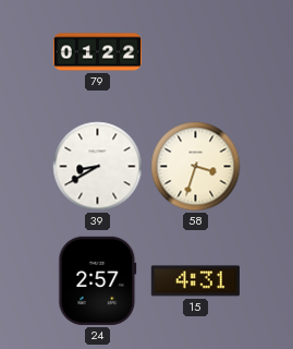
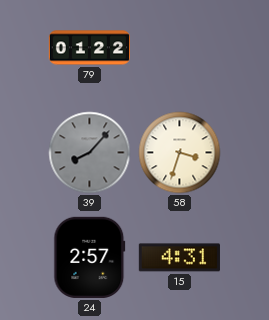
39: 8:40 -> 8:07 (90, 153)
39 dial: white -> grey (90, 153)
